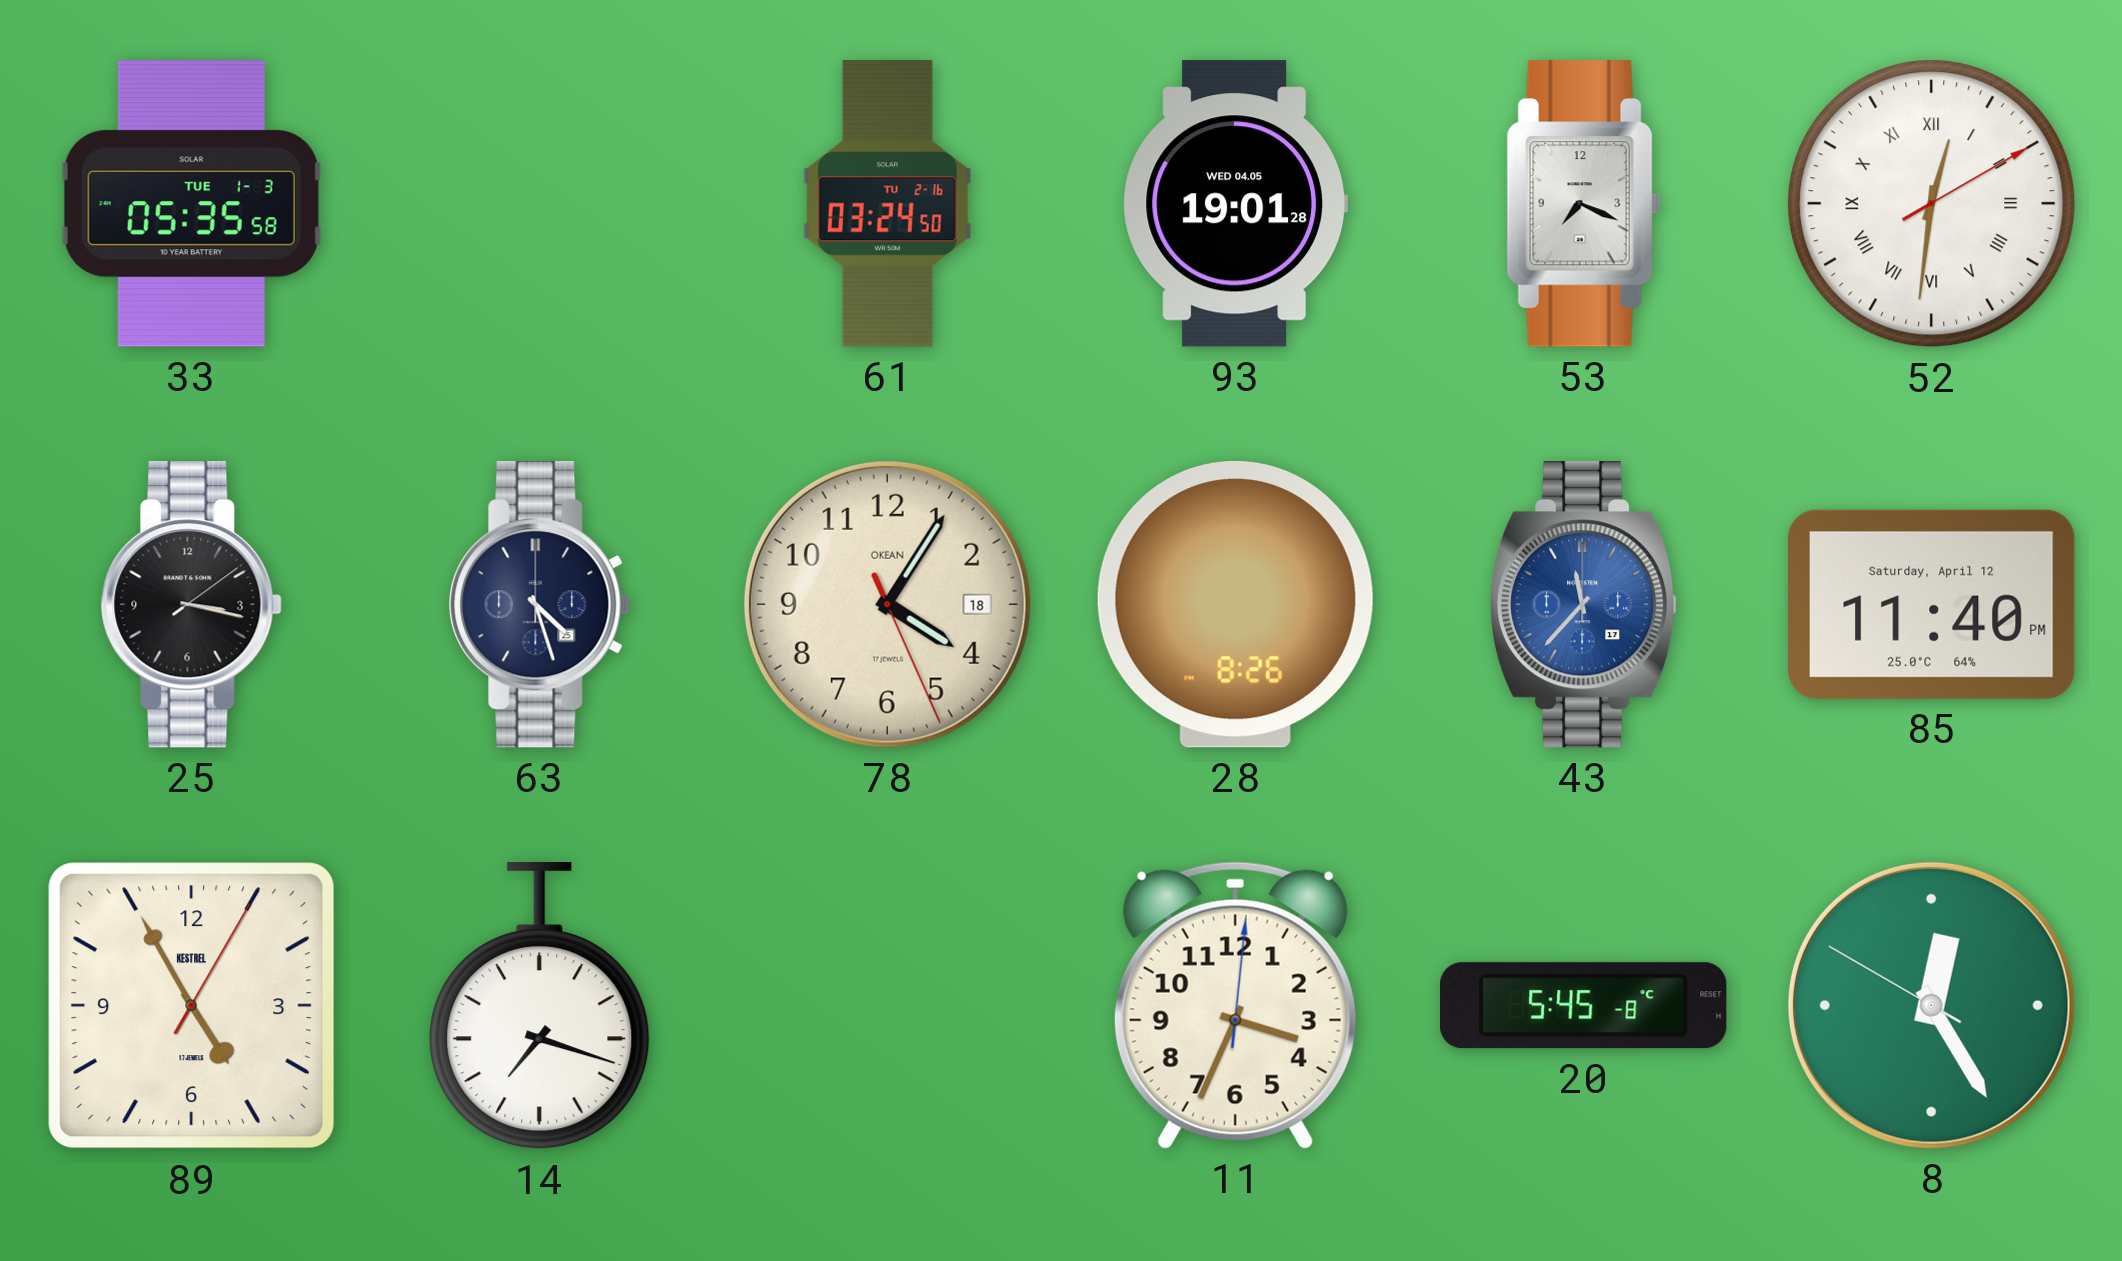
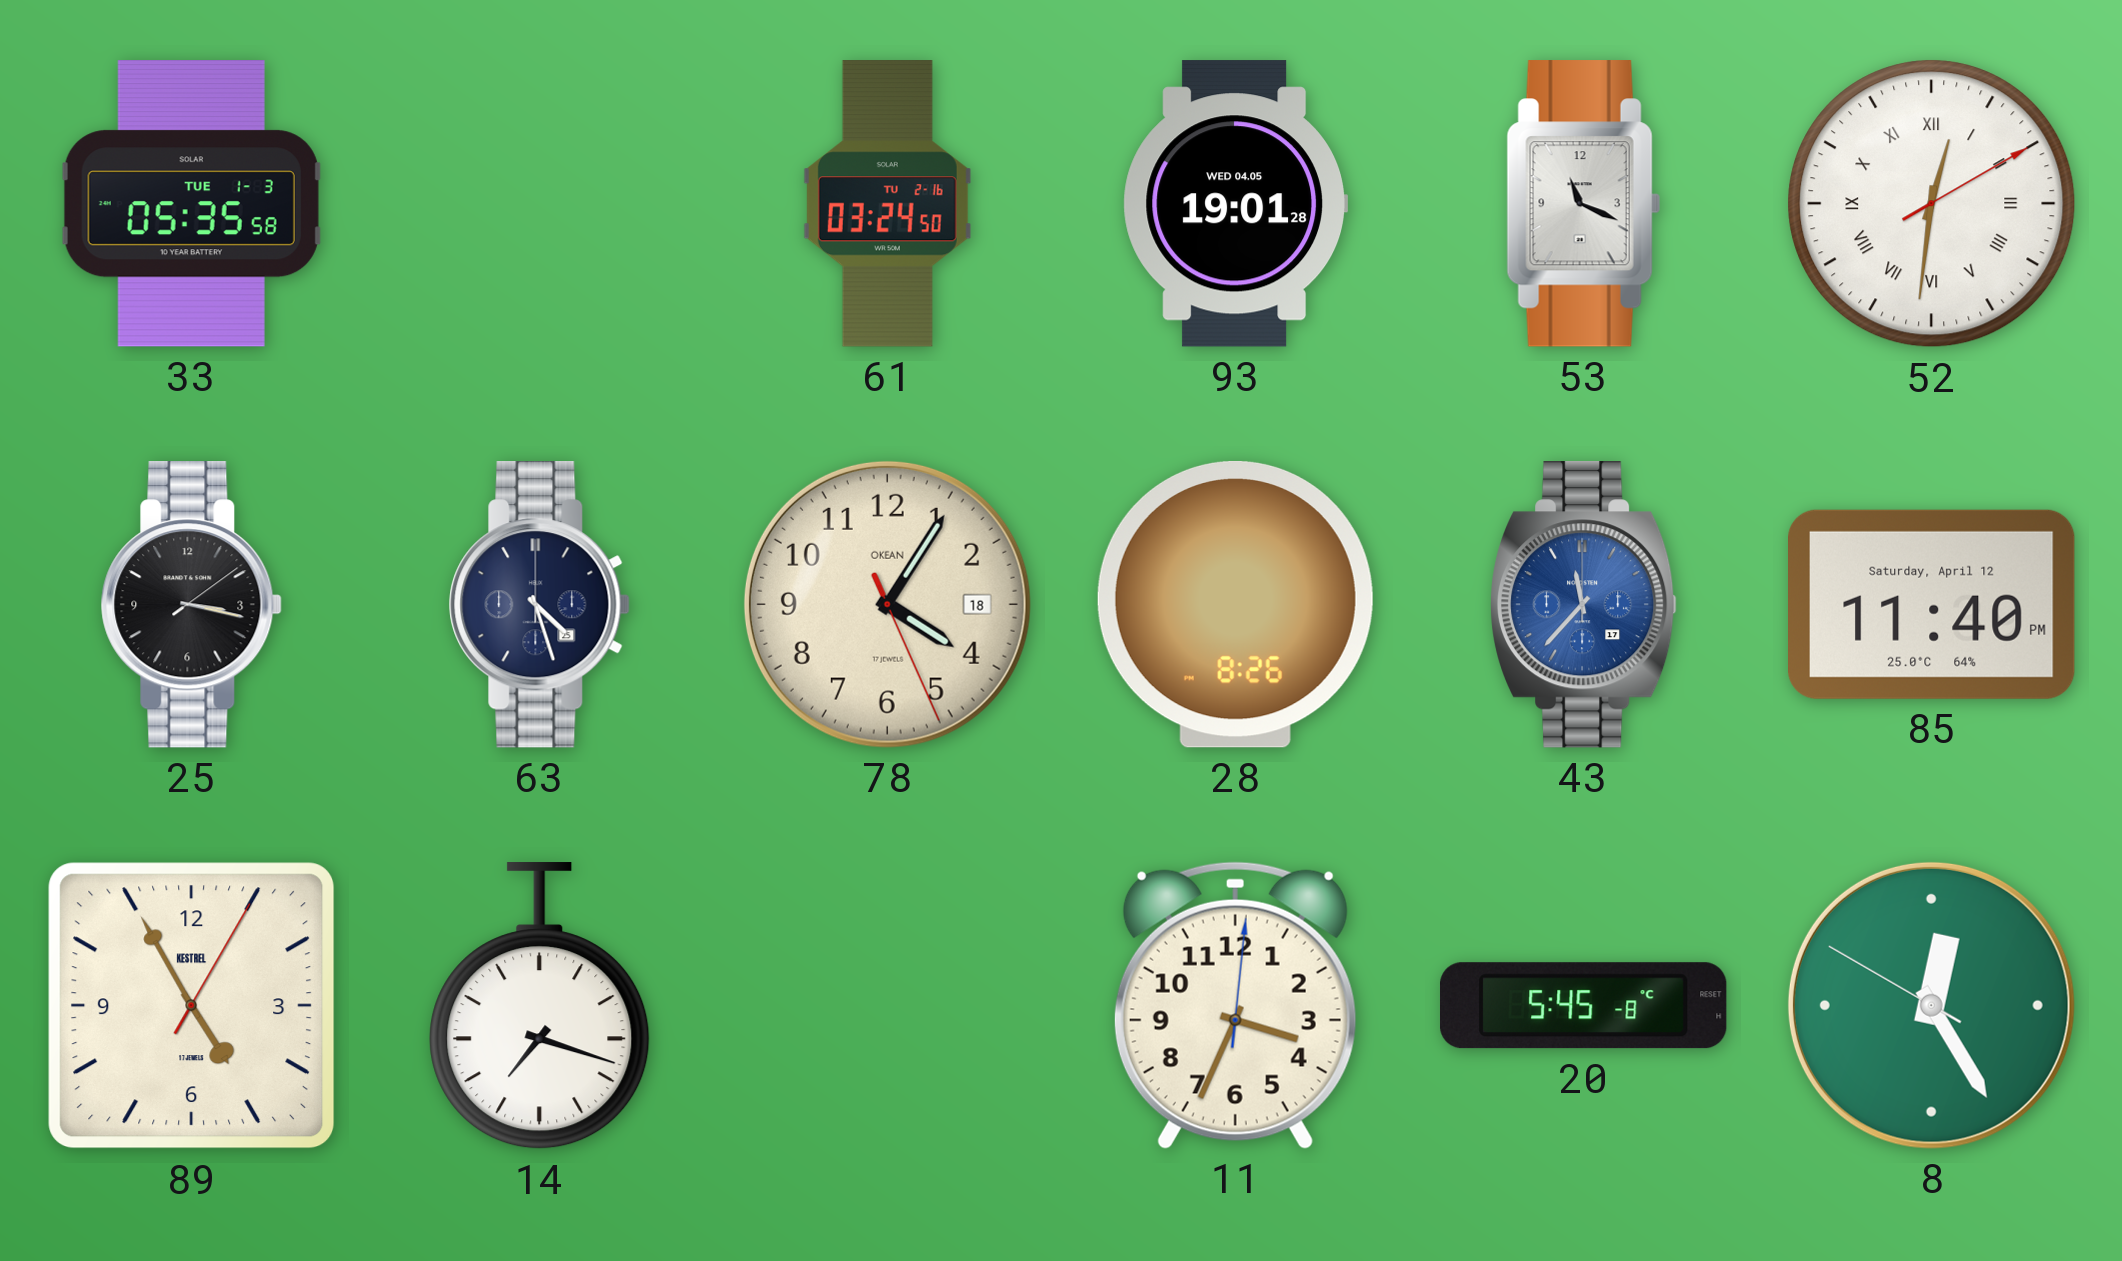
53: 7:19 -> 11:19 (1583, 204)
